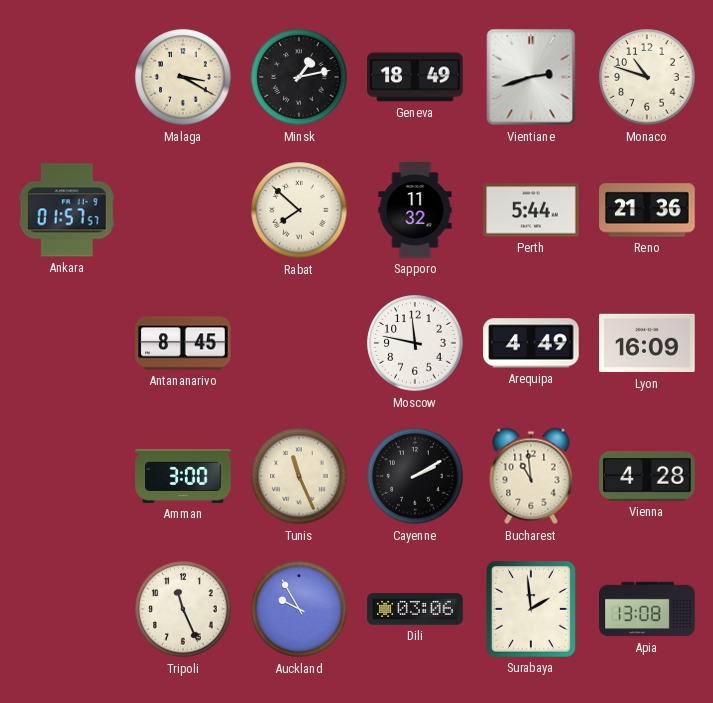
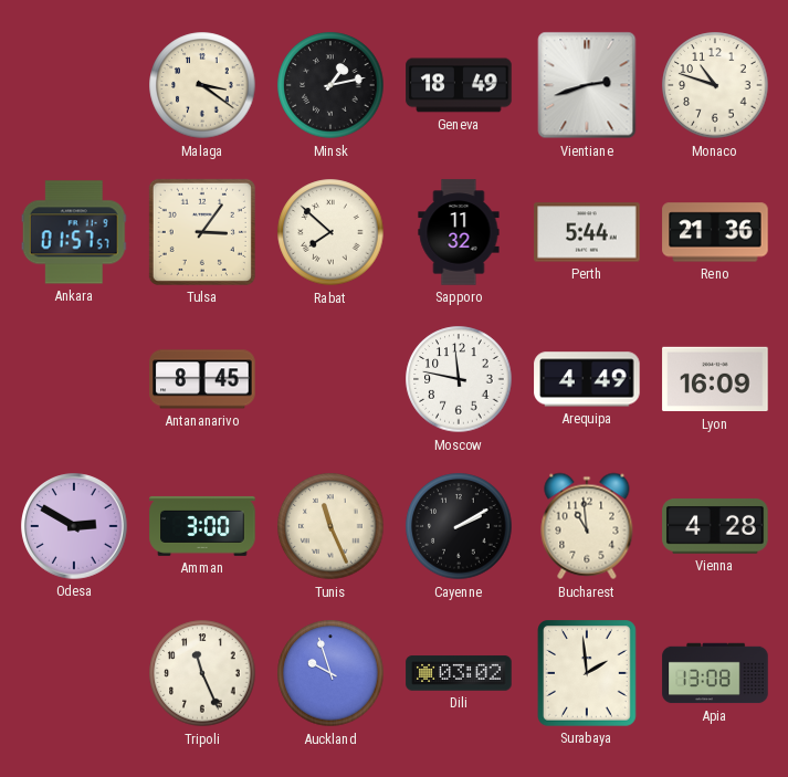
Malaga: 3:20 -> 3:21 (202, 85)
Tulsa: none -> 3:06 (202, 232)
Odesa: none -> 2:50 (74, 526)
Auckland: 9:55 -> 9:57 (330, 673)
Dili: 03:06 -> 03:02 (459, 673)
